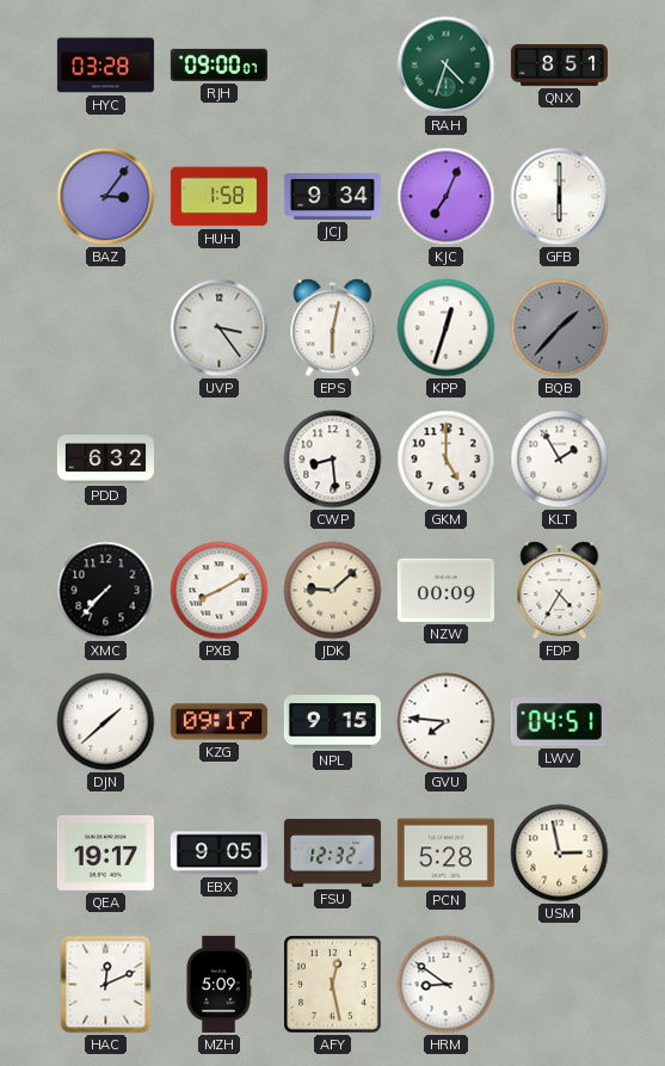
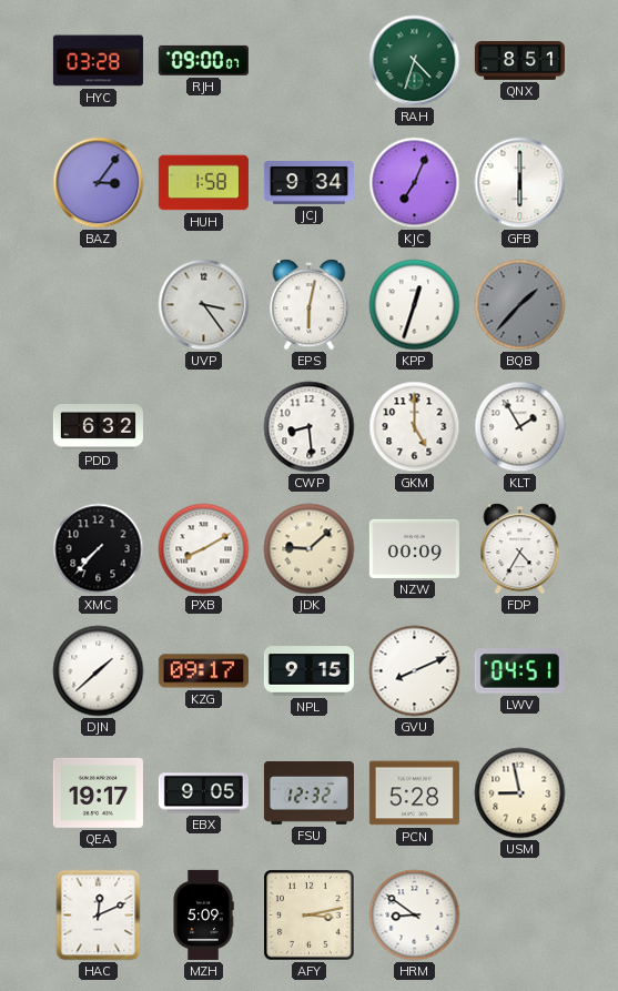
GVU: 7:46 -> 8:11 (415, 671)
USM: 2:58 -> 8:58 (520, 793)
AFY: 12:28 -> 3:13 (310, 916)
